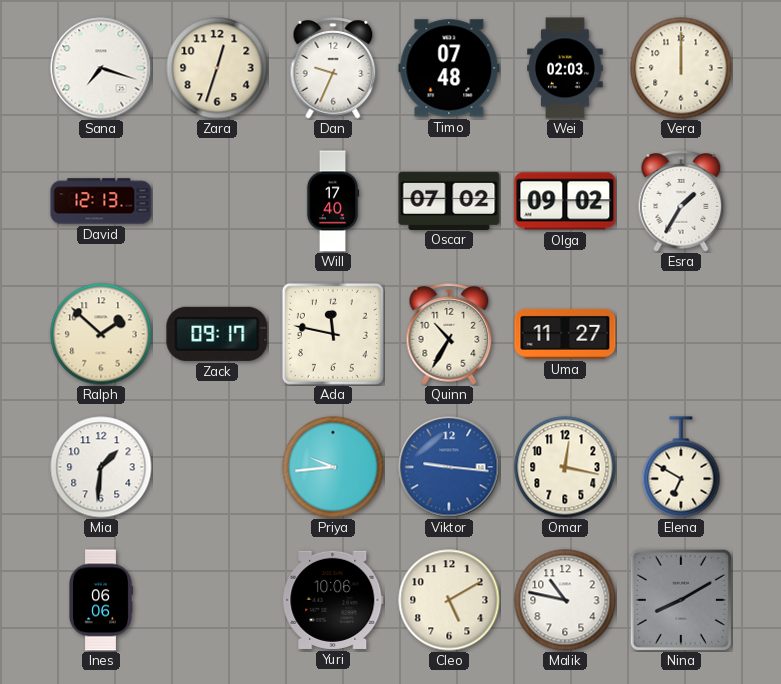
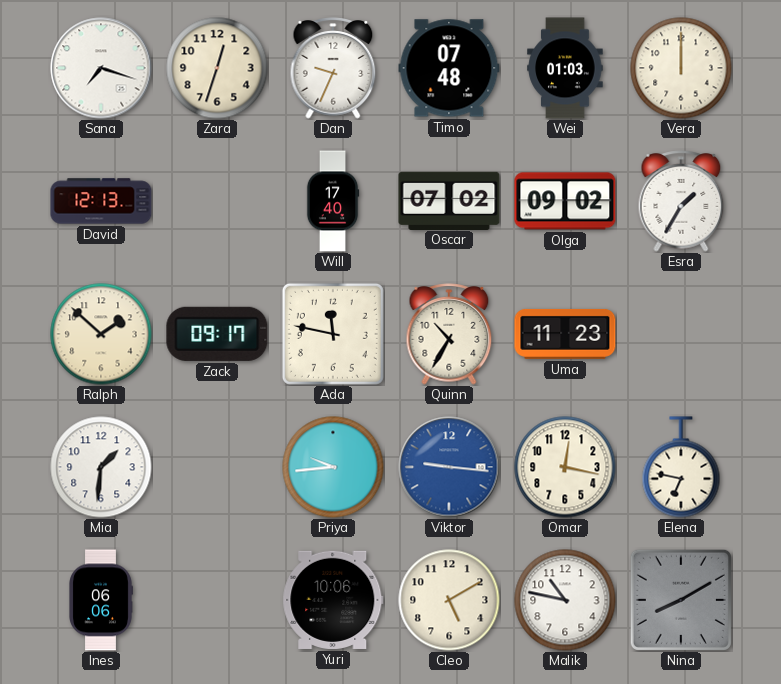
Wei: 02:03 -> 01:03 (565, 68)
Uma: 11:27 -> 11:23 (565, 334)
Elena: 6:50 -> 6:47 (681, 467)
